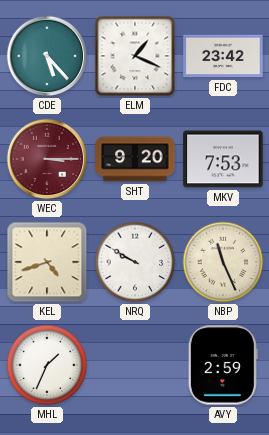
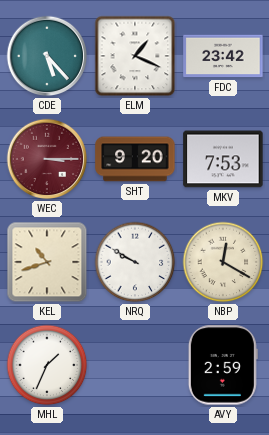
KEL: 4:42 -> 10:42 (47, 262)
NBP: 11:26 -> 12:20 (223, 262)
